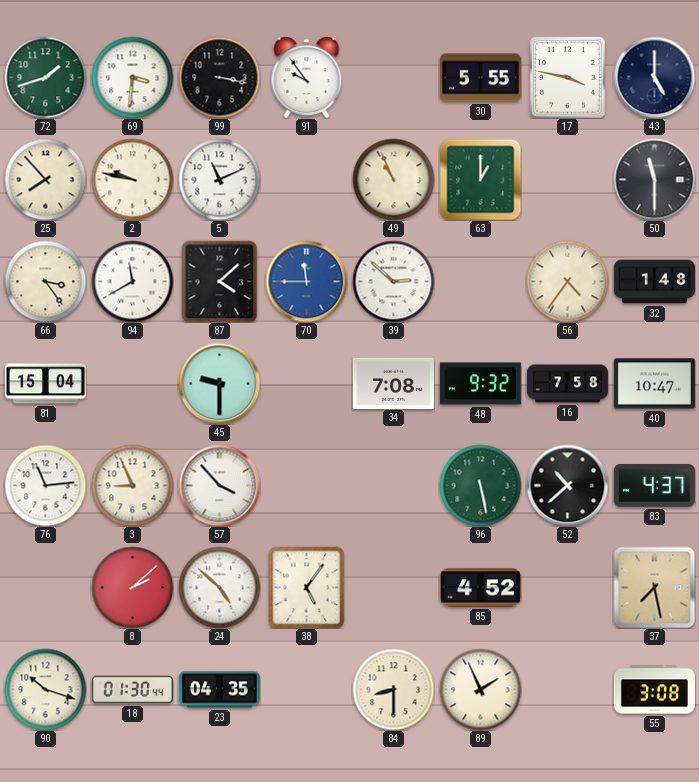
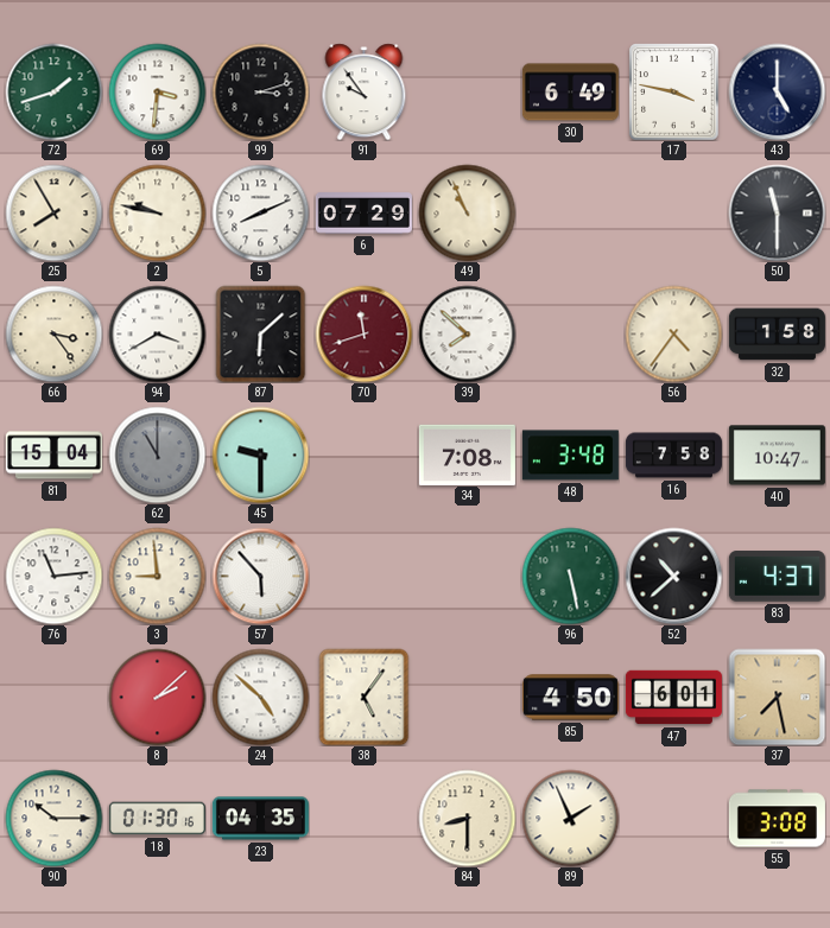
99: 3:17 -> 3:12 (260, 91)
30: 5:55 -> 6:49 (570, 93)
25: 7:53 -> 7:55 (53, 212)
5: 11:11 -> 8:11 (260, 212)
6: none -> 07:29 (363, 214)
63: 1:00 -> none (480, 179)
94: 11:40 -> 3:40 (157, 333)
87: 4:08 -> 6:08 (261, 333)
70: 11:45 -> 11:42 (363, 333)
70 dial: blue -> burgundy (363, 333)
39: 2:52 -> 7:52 (467, 333)
32: 1:48 -> 1:58 (777, 335)
62: none -> 11:00 (157, 455)
48: 9:32 -> 3:48 (570, 456)
3: 8:56 -> 8:59 (157, 576)
57: 3:53 -> 5:53 (260, 576)
85: 4:52 -> 4:50 (570, 698)
47: none -> 6:01 (673, 698)
90: 10:18 -> 10:15 (53, 818)
18: 01:30:44 -> 01:30:16 (157, 819)
